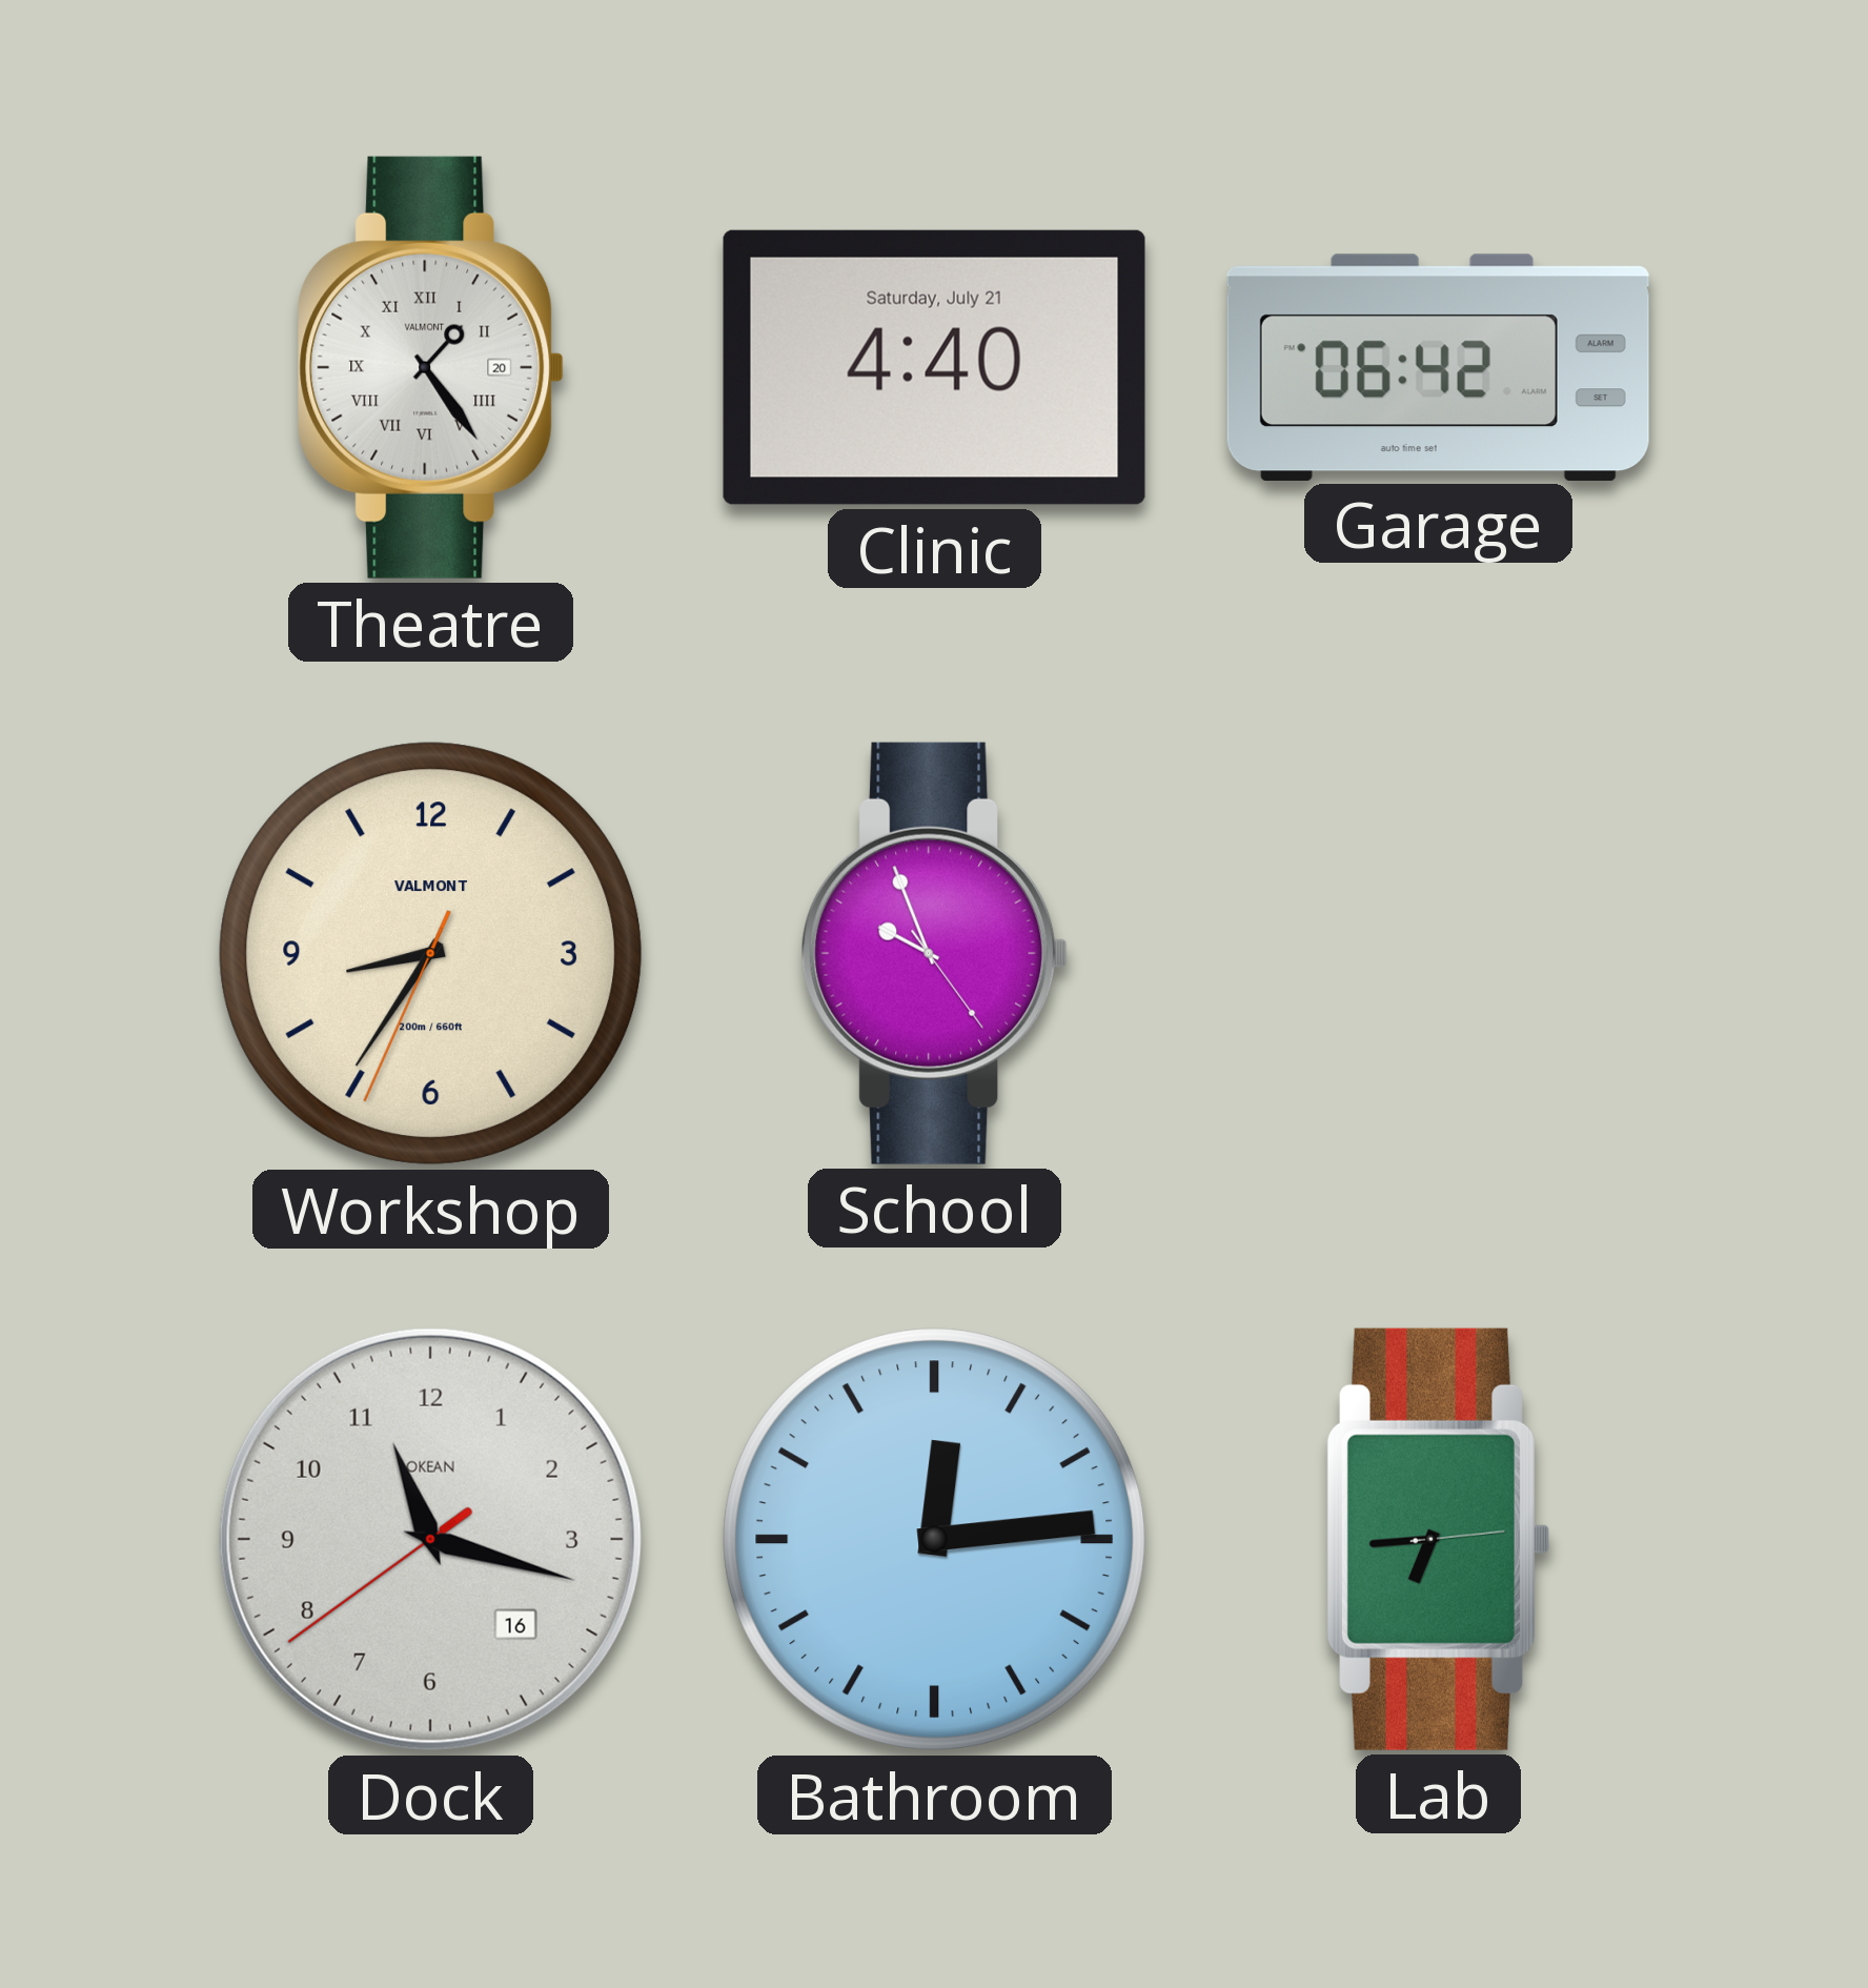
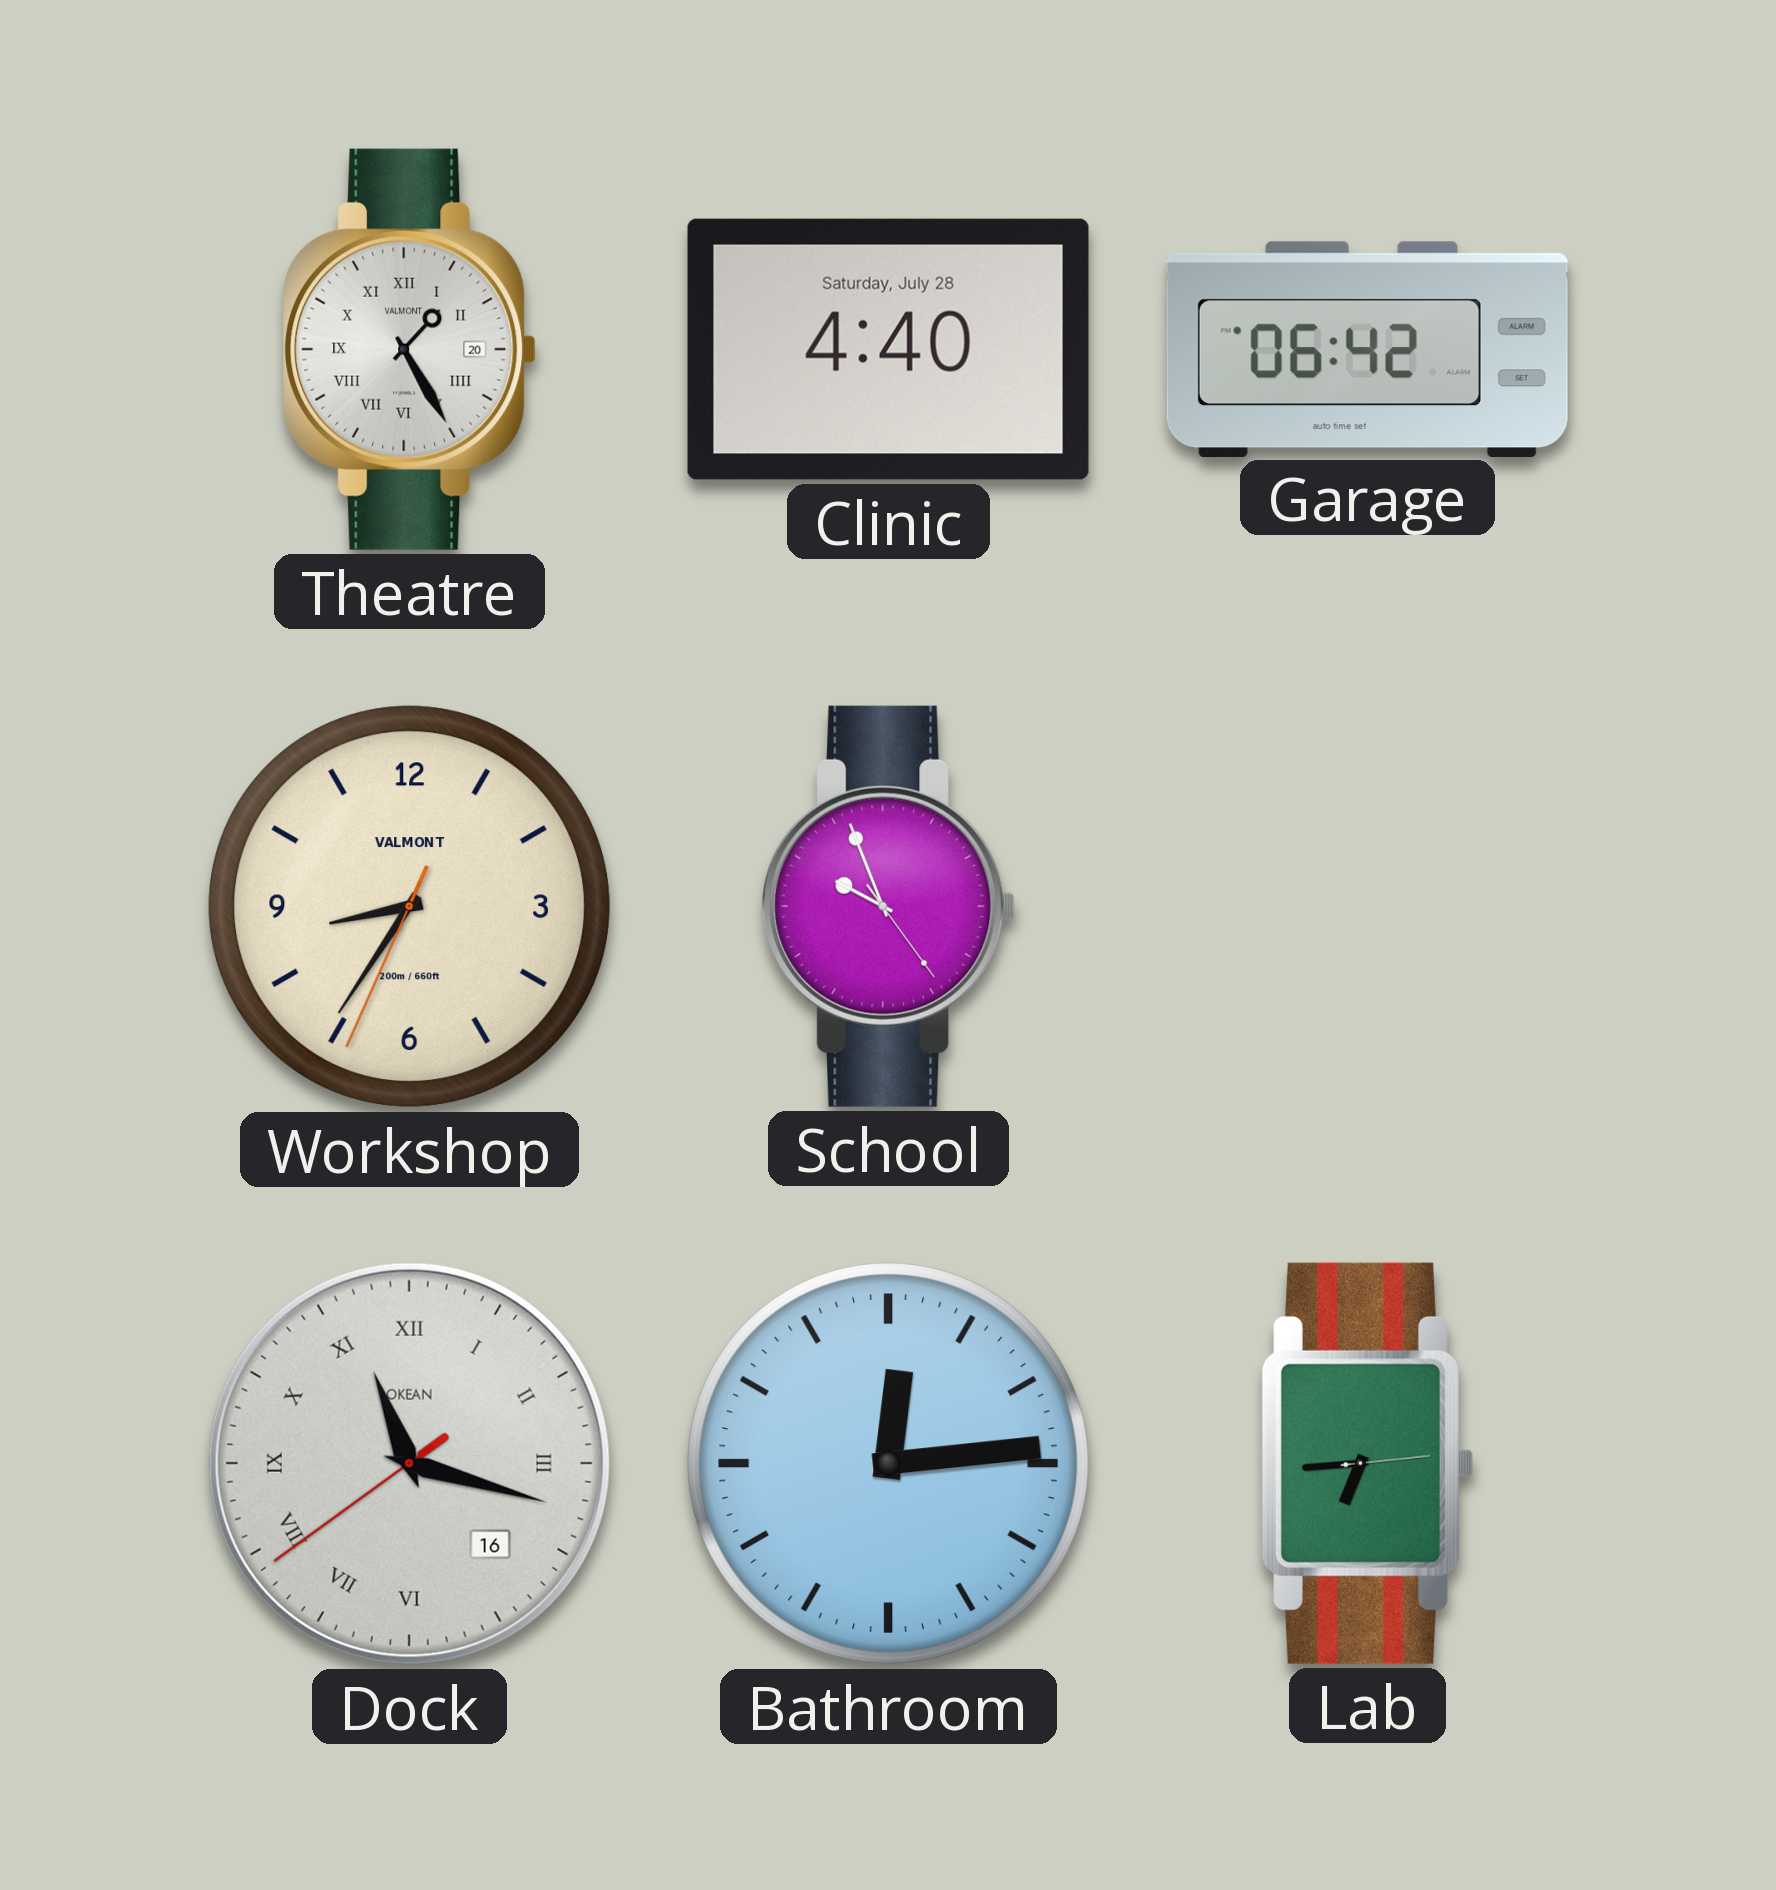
Theatre: 1:24 -> 1:25 (410, 349)
Clinic date: Saturday, July 21 -> Saturday, July 28 (888, 349)
Dock numerals: Arabic -> Roman (409, 1463)
